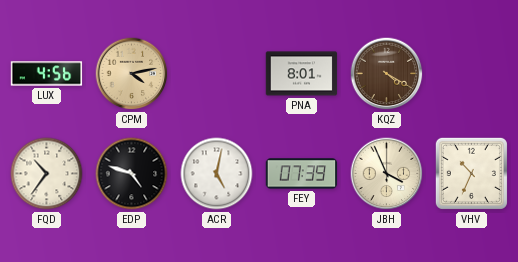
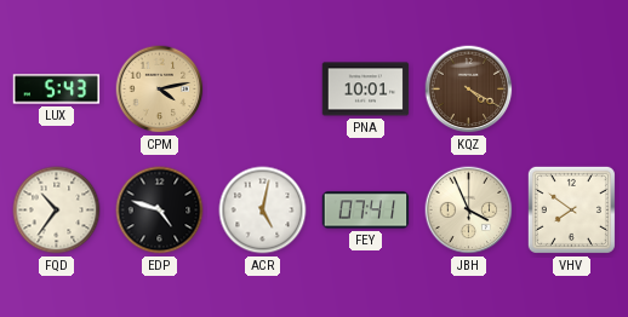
LUX: 4:56 -> 5:43 (57, 90)
PNA: 8:01 -> 10:01 (366, 90)
FEY: 07:39 -> 07:41 (366, 211)
VHV: 10:34 -> 7:51 (571, 209)
